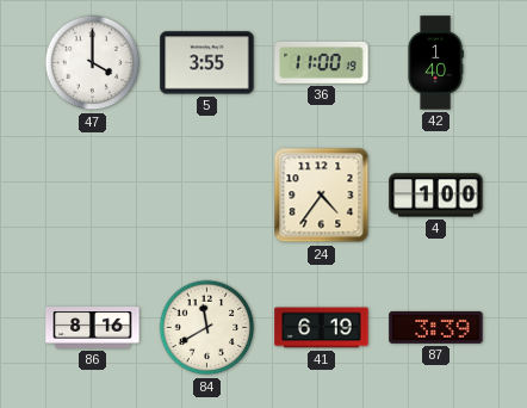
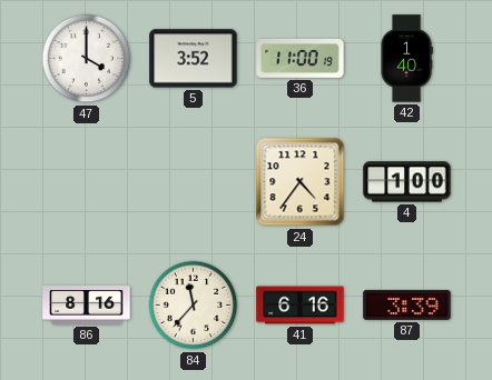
5: 3:55 -> 3:52 (194, 59)
84: 11:40 -> 11:37 (194, 306)
41: 6:19 -> 6:16 (301, 306)
